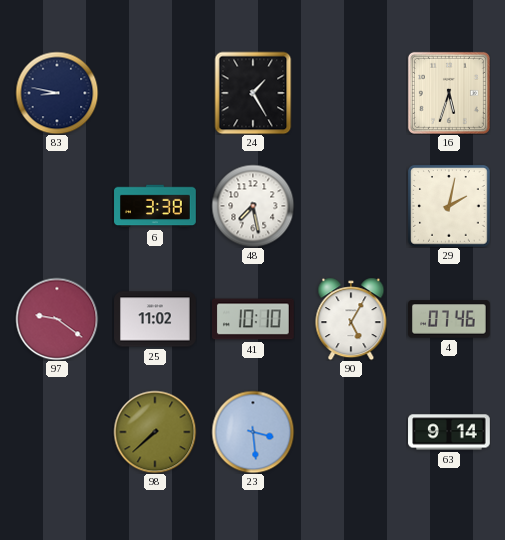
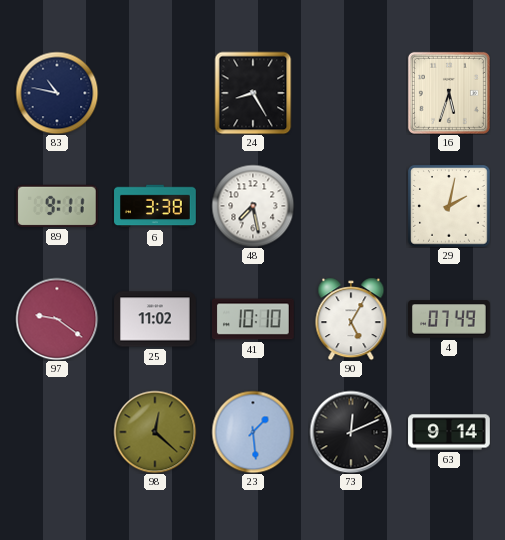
83: 8:47 -> 10:47 (57, 93)
24: 1:25 -> 8:25 (253, 93)
89: none -> 9:11 (57, 206)
4: 07:46 -> 07:49 (449, 319)
98: 7:38 -> 12:22 (155, 432)
23: 3:29 -> 1:29 (253, 432)
73: none -> 12:11 (351, 432)
